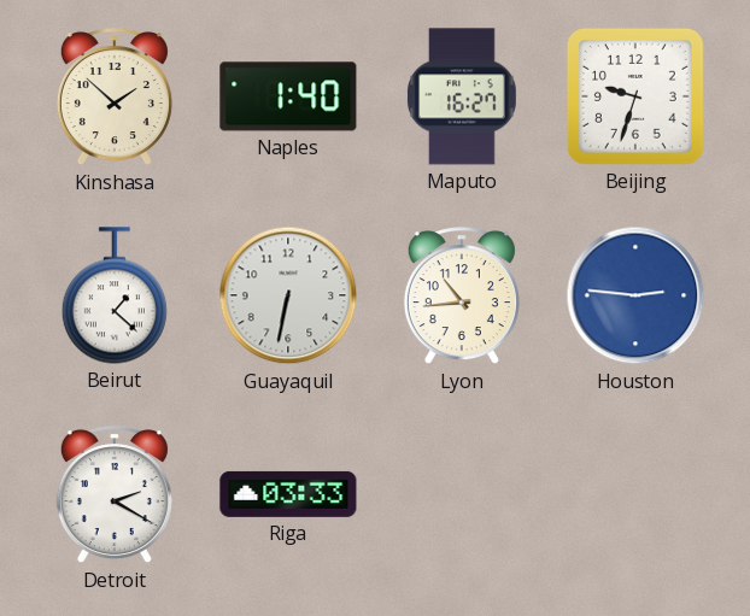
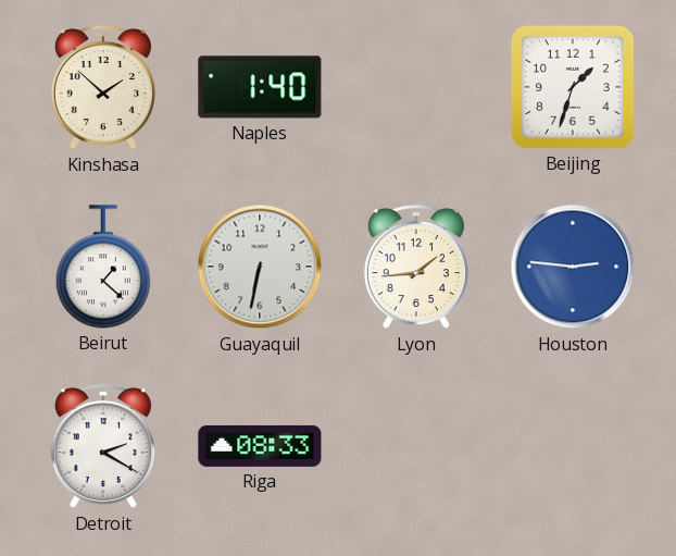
Maputo: 16:27 -> none (462, 96)
Beijing: 9:33 -> 1:33 (573, 87)
Lyon: 10:44 -> 1:44 (416, 268)
Riga: 03:33 -> 08:33 (260, 446)
